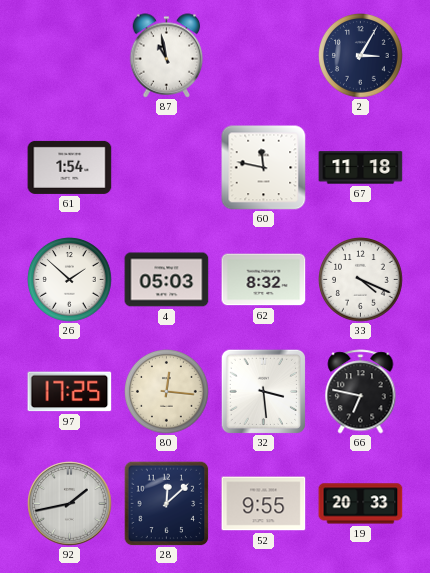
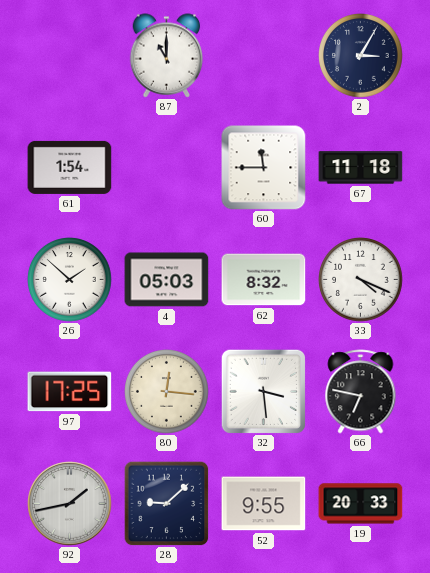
87: 10:58 -> 11:00 (167, 56)
60: 11:47 -> 11:45 (264, 168)
28: 12:08 -> 9:08 (166, 503)
